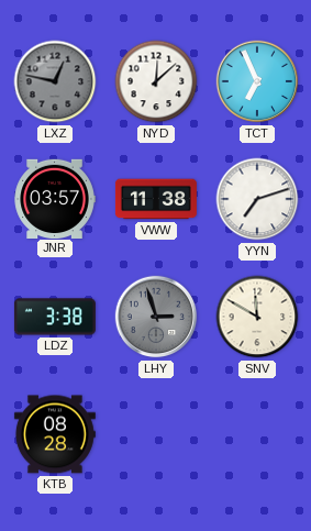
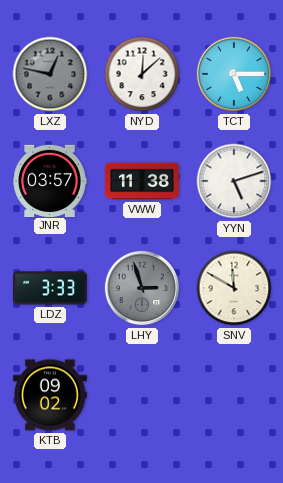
TCT: 6:56 -> 5:15 (234, 74)
YYN: 7:12 -> 5:12 (234, 181)
LDZ: 3:38 -> 3:33 (50, 288)
KTB: 08:28 -> 09:02 (50, 395)
